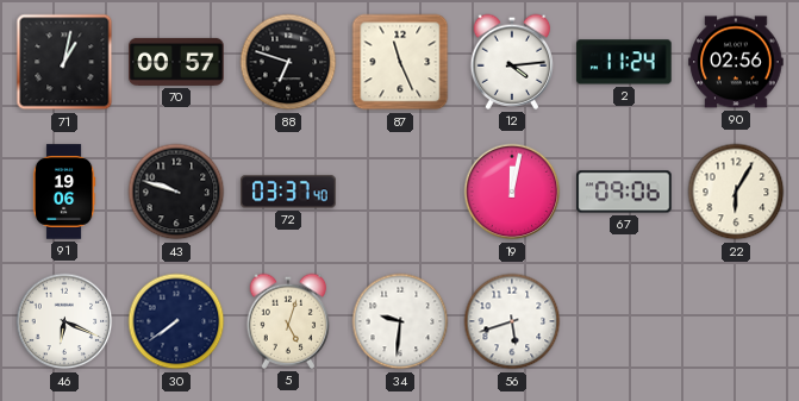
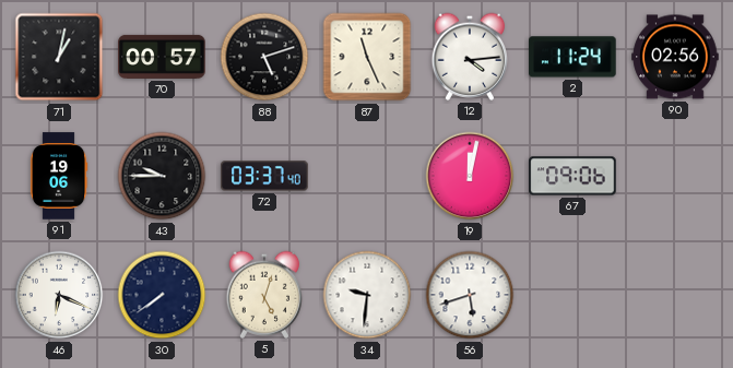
88: 6:48 -> 5:12 (264, 57)
43: 9:48 -> 9:45 (162, 176)
22: 6:05 -> none (736, 192)
